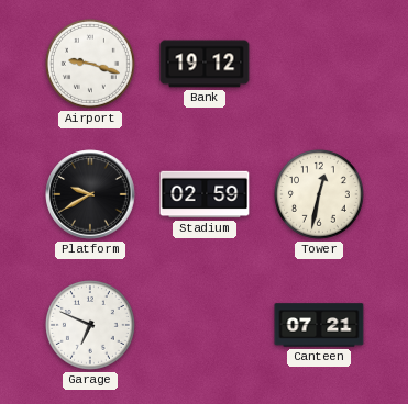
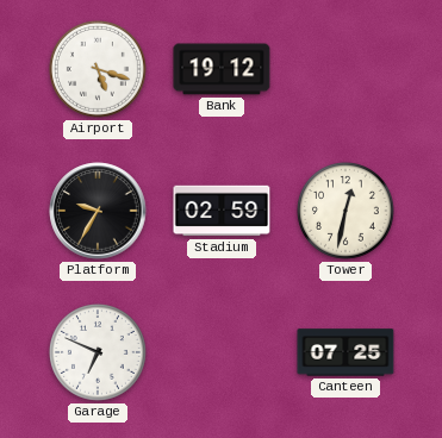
Airport: 9:18 -> 5:18 (98, 69)
Platform: 9:40 -> 9:35 (98, 211)
Canteen: 07:21 -> 07:25 (345, 352)
